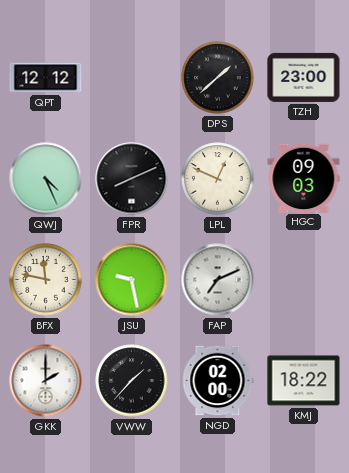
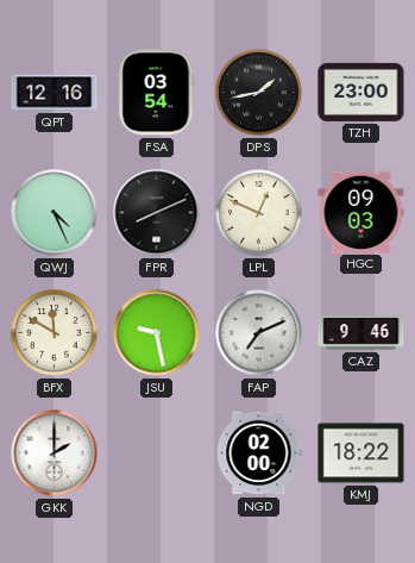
QPT: 12:12 -> 12:16 (55, 93)
FSA: none -> 03:54 (157, 93)
DPS: 1:38 -> 1:43 (259, 93)
BFX: 11:47 -> 11:50 (55, 333)
CAZ: none -> 9:46 (361, 333)
VWW: 1:37 -> none (132, 381)
